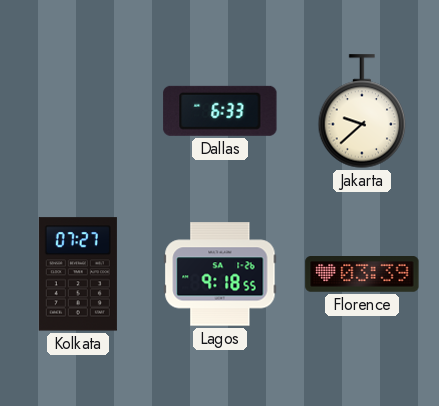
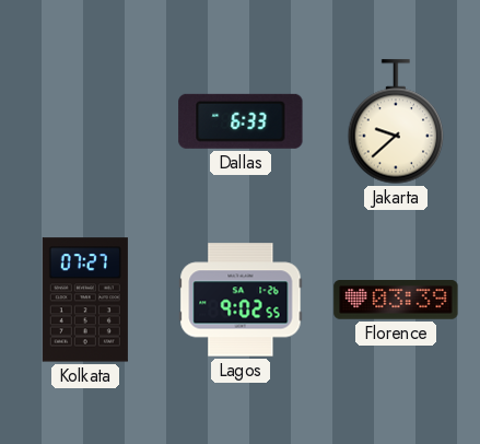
Lagos: 9:18 -> 9:02 (241, 300)
